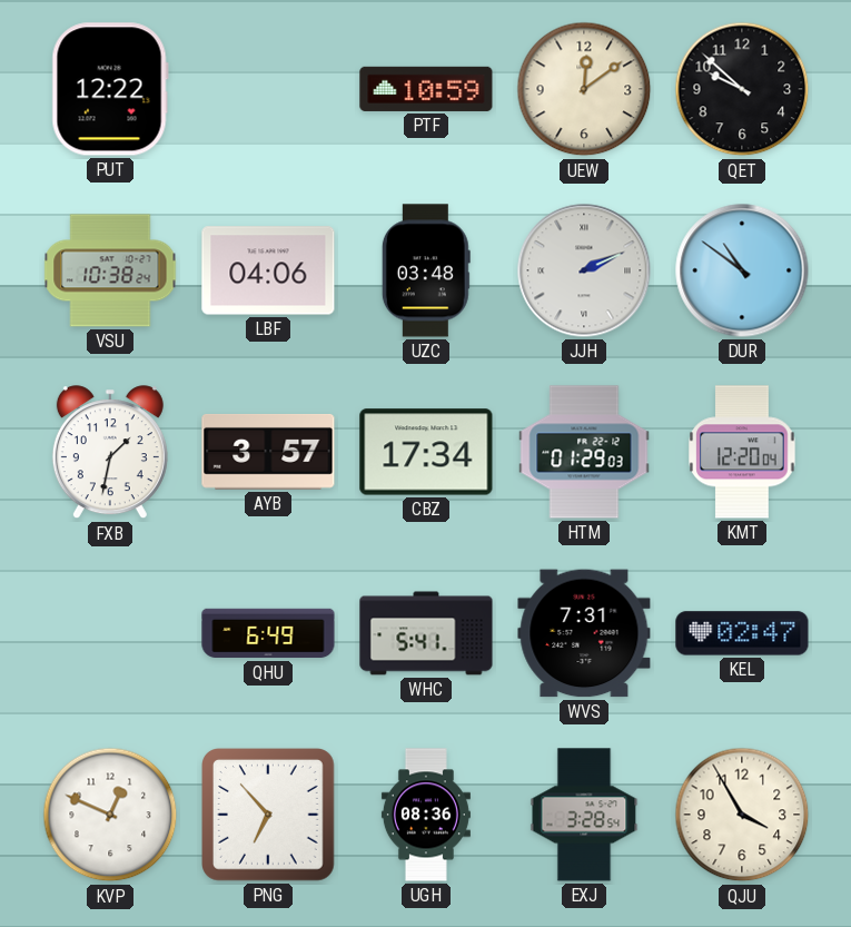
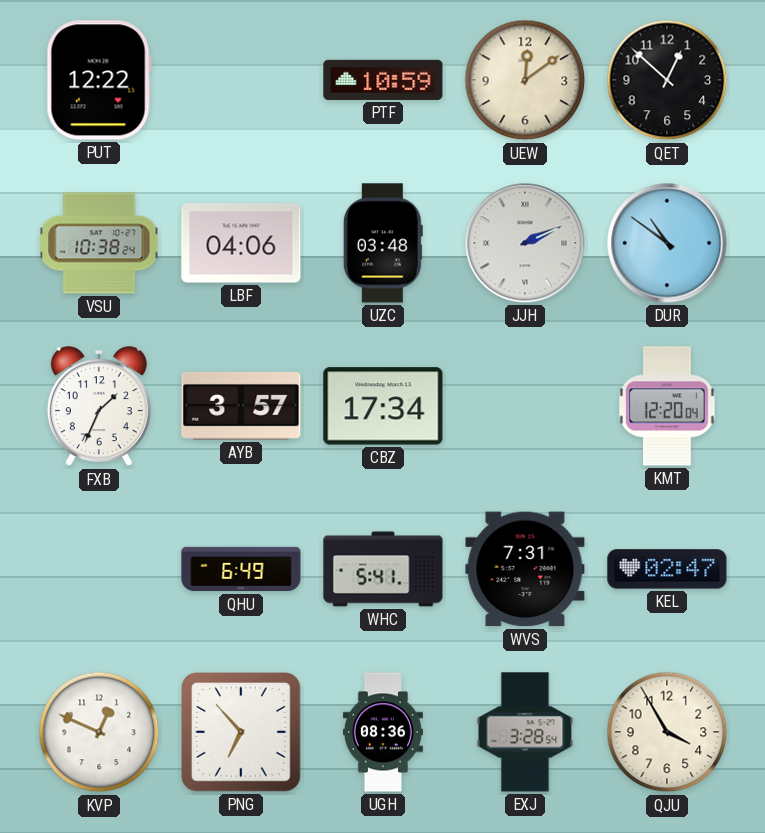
QET: 9:52 -> 12:52 (667, 80)
FXB: 1:32 -> 1:34 (99, 407)
HTM: 01:29 -> none (584, 452)
